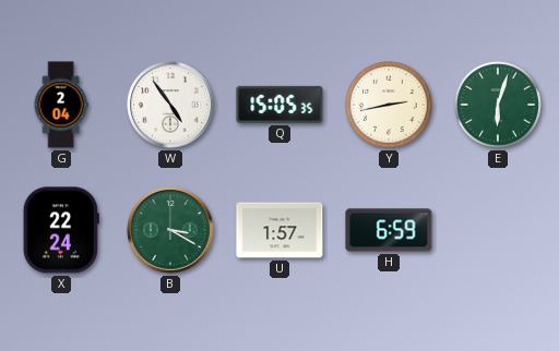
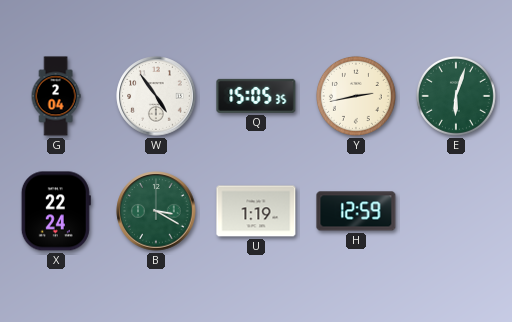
U: 1:57 -> 1:19 (256, 211)
H: 6:59 -> 12:59 (356, 211)
